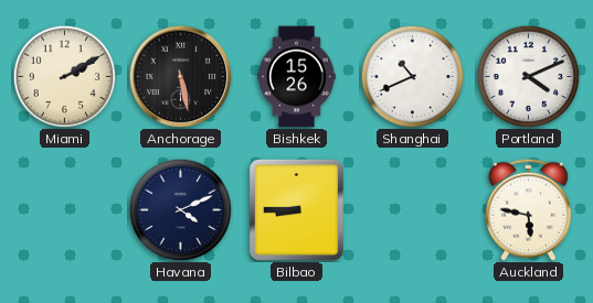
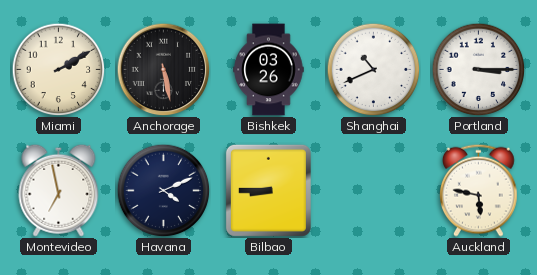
Bishkek: 15:26 -> 03:26 (269, 70)
Portland: 4:11 -> 3:15 (478, 69)
Montevideo: none -> 6:58 (59, 190)
